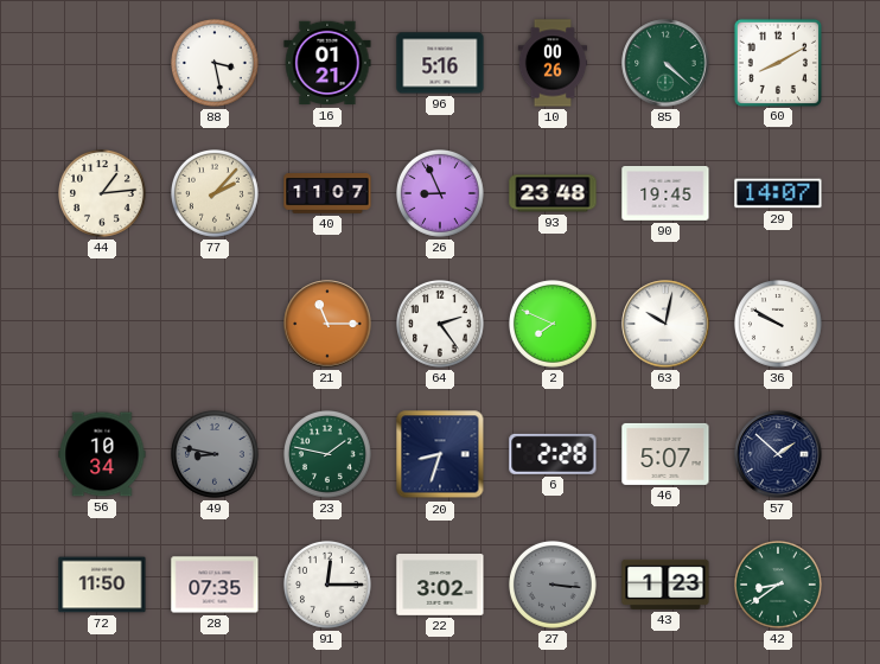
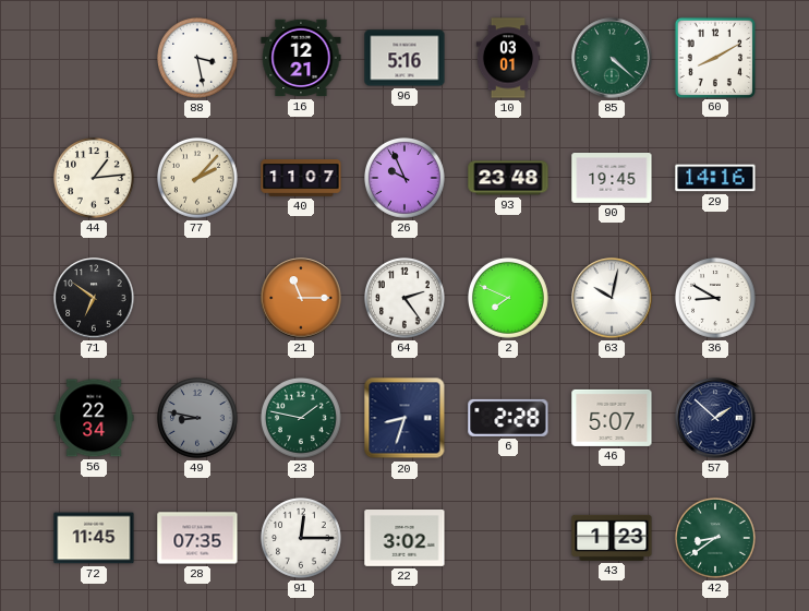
16: 01:21 -> 12:21 (301, 58)
10: 00:26 -> 03:01 (508, 58)
26: 8:56 -> 9:56 (406, 179)
29: 14:07 -> 14:16 (715, 178)
71: none -> 6:51 (94, 298)
36: 9:50 -> 8:50 (716, 299)
56: 10:34 -> 22:34 (94, 418)
72: 11:50 -> 11:45 (94, 538)
27: 3:16 -> none (554, 586)
